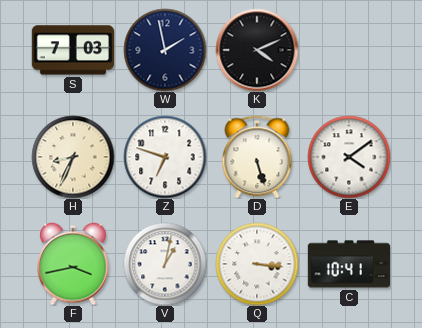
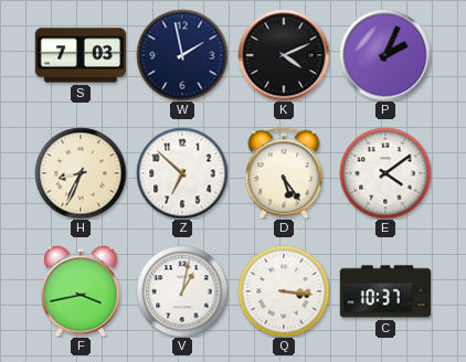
P: none -> 2:04 (385, 55)
Z: 6:48 -> 6:52 (182, 173)
D: 5:27 -> 5:24 (284, 173)
C: 10:41 -> 10:37 (385, 291)
